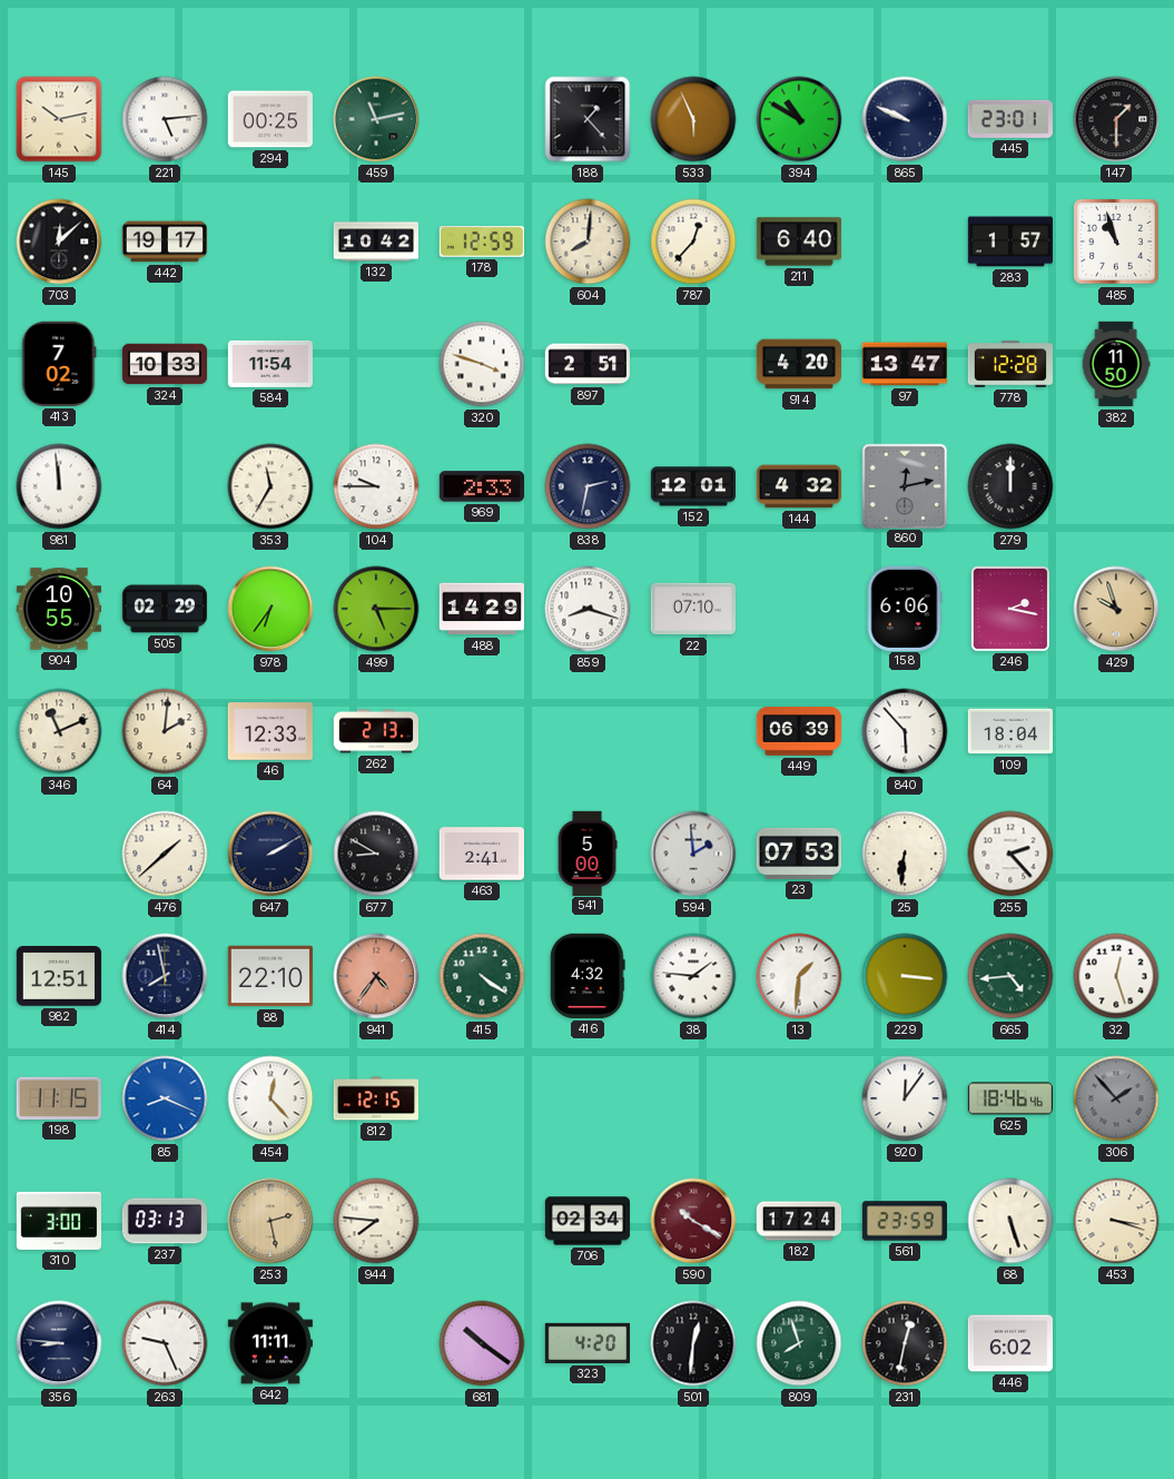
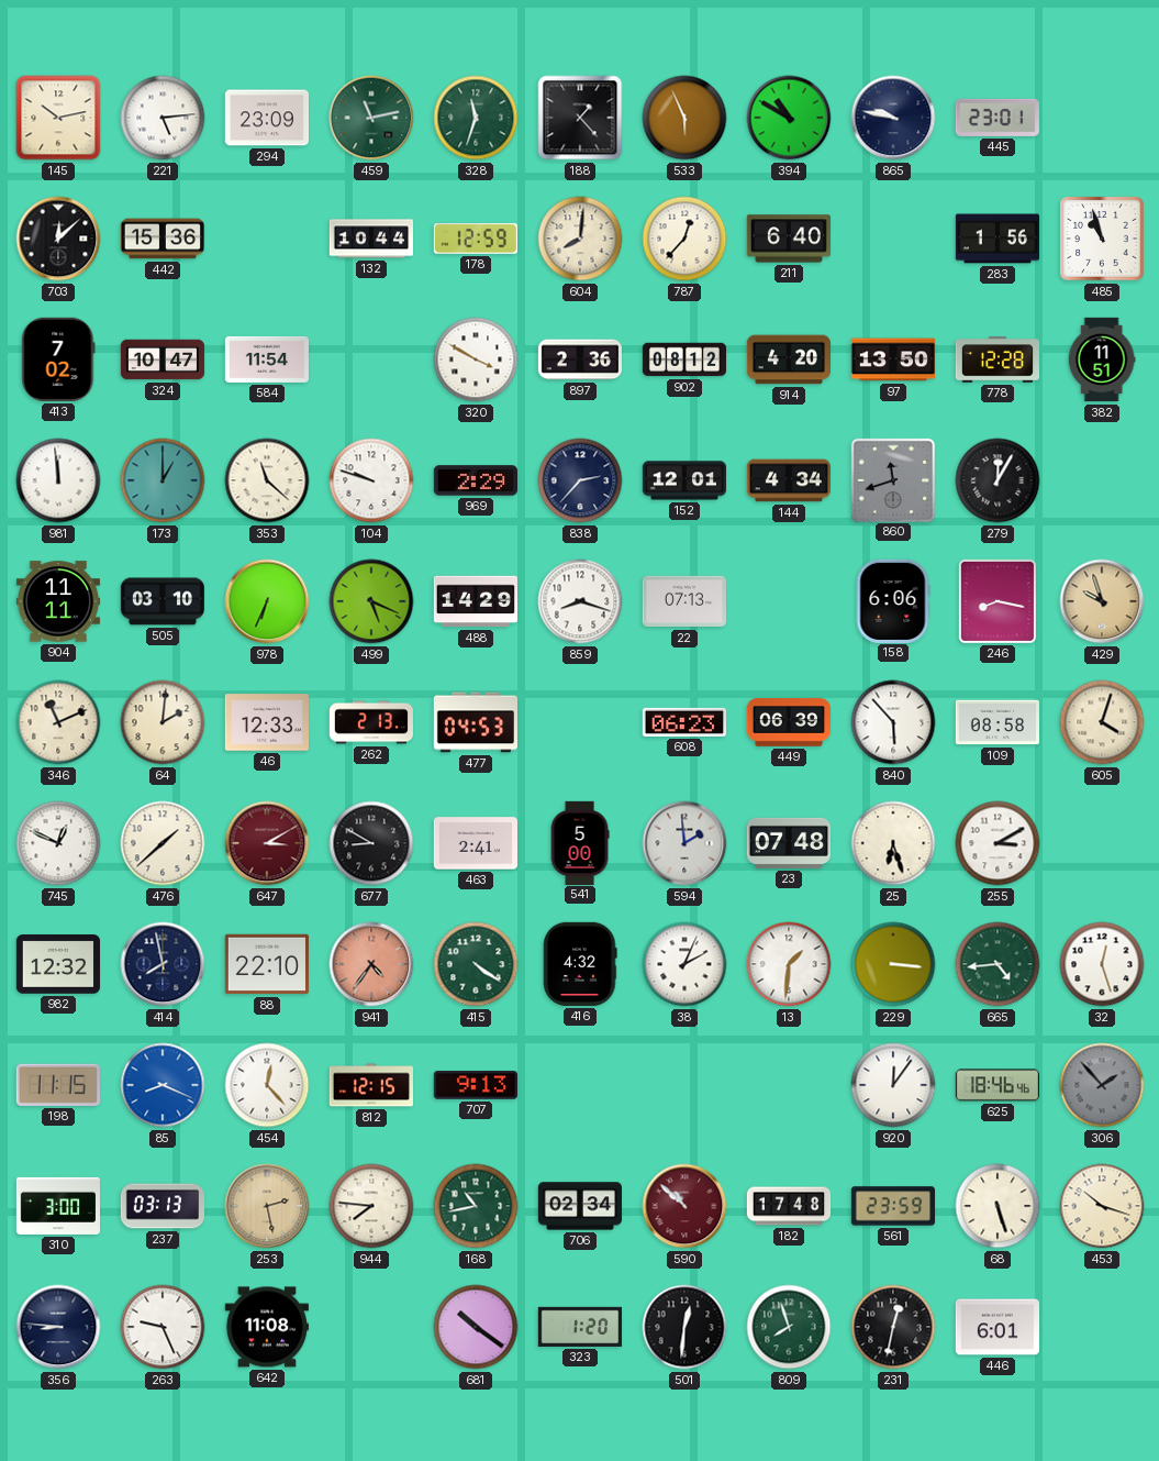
294: 00:25 -> 23:09 (266, 118)
328: none -> 11:33 (476, 118)
865: 9:49 -> 9:47 (893, 118)
147: 1:30 -> none (1116, 119)
442: 19:17 -> 15:36 (161, 239)
132: 10:42 -> 10:44 (370, 239)
283: 1:57 -> 1:56 (996, 239)
324: 10:33 -> 10:47 (163, 359)
320: 3:48 -> 3:50 (476, 359)
897: 2:51 -> 2:36 (579, 359)
902: none -> 08:12 (683, 359)
97: 13:47 -> 13:50 (892, 359)
382: 11:50 -> 11:51 (1102, 359)
173: none -> 1:00 (163, 480)
353: 11:35 -> 11:22 (267, 480)
104: 9:45 -> 9:48 (371, 480)
969: 2:33 -> 2:29 (475, 480)
838: 2:32 -> 2:37 (580, 480)
144: 4:32 -> 4:34 (788, 480)
860: 12:13 -> 11:42 (892, 479)
279: 12:00 -> 12:05 (998, 480)
904: 10:55 -> 11:11 (57, 601)
505: 02:29 -> 03:10 (161, 601)
978: 6:36 -> 6:34 (267, 601)
499: 5:15 -> 5:19 (371, 601)
22: 07:10 -> 07:13 (683, 601)
246: 2:17 -> 8:17 (998, 600)
477: none -> 04:53 (475, 722)
608: none -> 06:23 (683, 722)
109: 18:04 -> 08:58 (996, 722)
605: none -> 4:03 (1102, 722)
745: none -> 12:49 (58, 843)
647: 2:10 -> 3:10 (267, 843)
647 dial: navy -> burgundy (267, 843)
23: 07:53 -> 07:48 (788, 843)
25: 6:31 -> 6:27 (893, 843)
255: 2:23 -> 3:10 (998, 843)
982: 12:51 -> 12:32 (57, 964)
38: 1:46 -> 2:04 (684, 964)
707: none -> 9:13 (475, 1085)
168: none -> 10:43 (476, 1206)
590: 10:20 -> 10:52 (684, 1206)
182: 17:24 -> 17:48 (789, 1206)
453: 3:18 -> 10:18 (1102, 1206)
642: 11:11 -> 11:08 (267, 1327)
323: 4:20 -> 1:20 (579, 1327)
446: 6:02 -> 6:01 (996, 1327)
